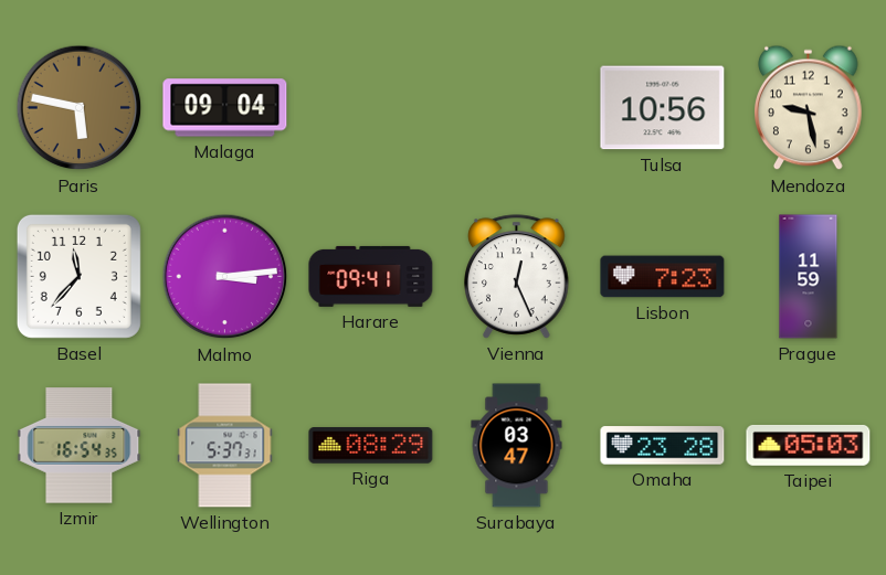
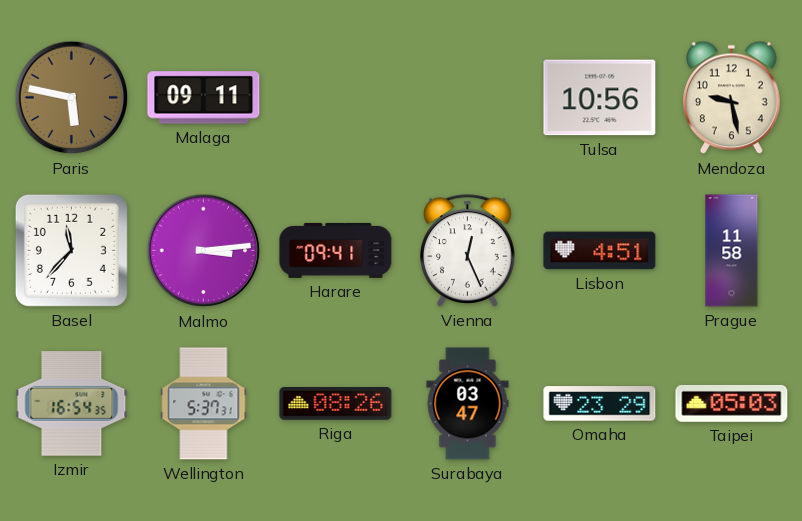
Malaga: 09:04 -> 09:11 (204, 98)
Lisbon: 7:23 -> 4:51 (600, 251)
Prague: 11:59 -> 11:58 (732, 251)
Riga: 08:29 -> 08:26 (336, 404)
Omaha: 23:28 -> 23:29 (600, 404)
